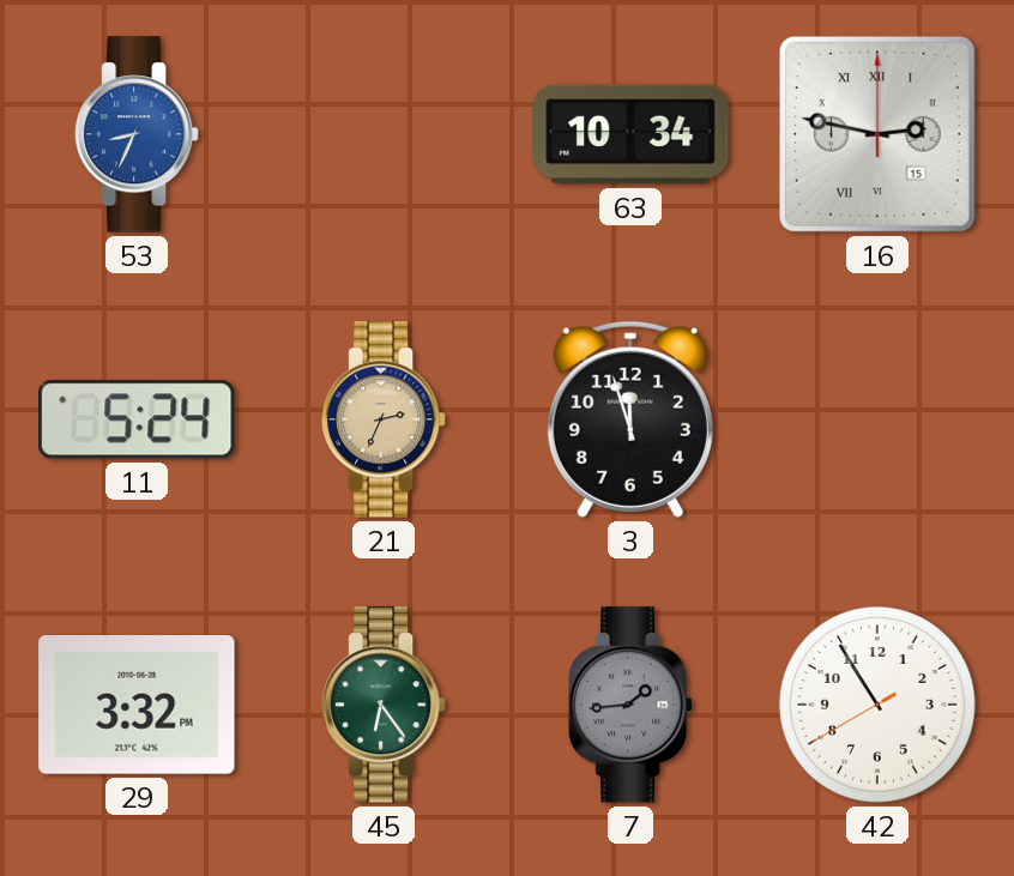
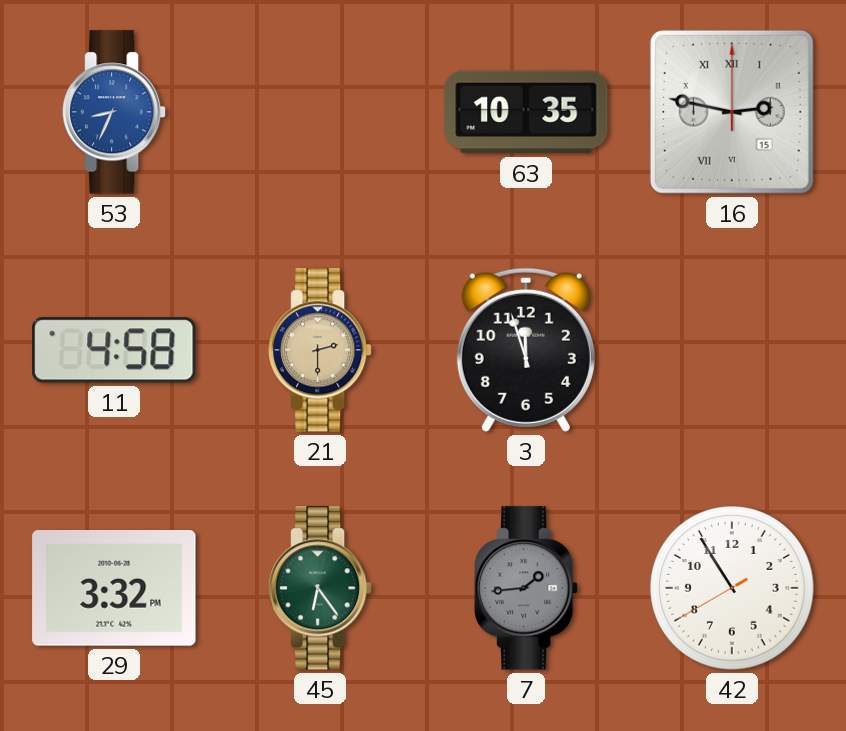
63: 10:34 -> 10:35 (526, 112)
11: 5:24 -> 4:58 (114, 350)
21: 2:34 -> 2:30 (320, 350)
